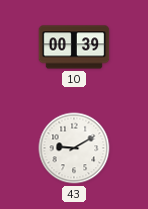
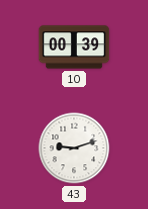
43: 9:10 -> 9:12 (74, 148)
